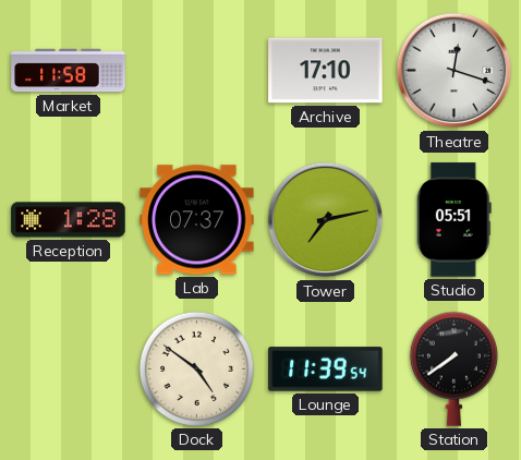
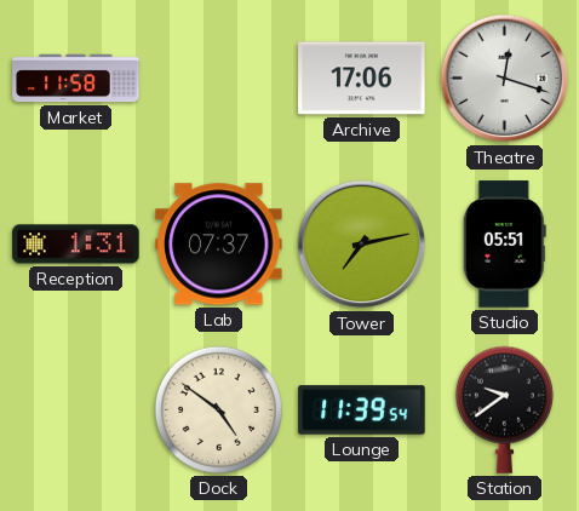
Archive: 17:10 -> 17:06 (362, 79)
Reception: 1:28 -> 1:31 (76, 245)
Station: 7:39 -> 9:39 (504, 409)
